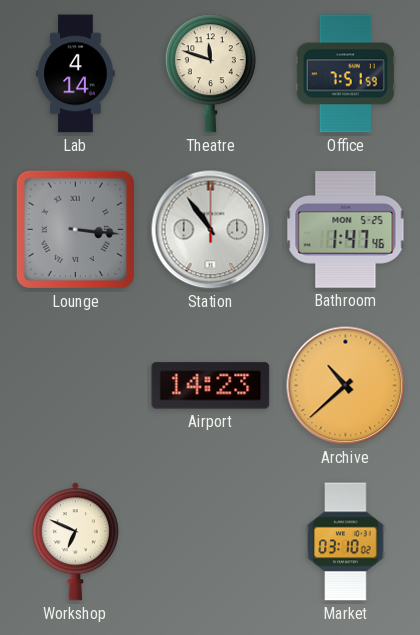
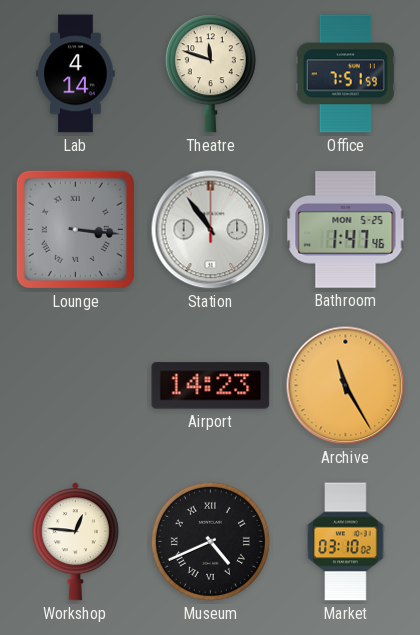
Archive: 10:38 -> 11:25 (346, 386)
Workshop: 6:49 -> 12:46 (75, 542)
Museum: none -> 4:41 (210, 541)
